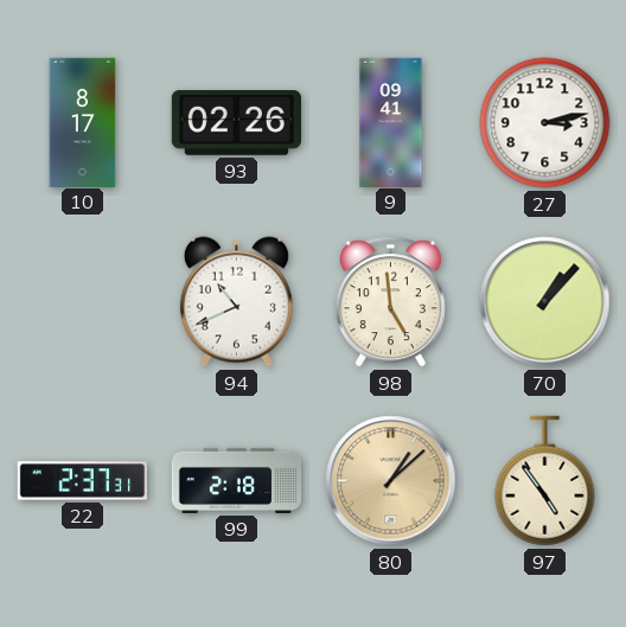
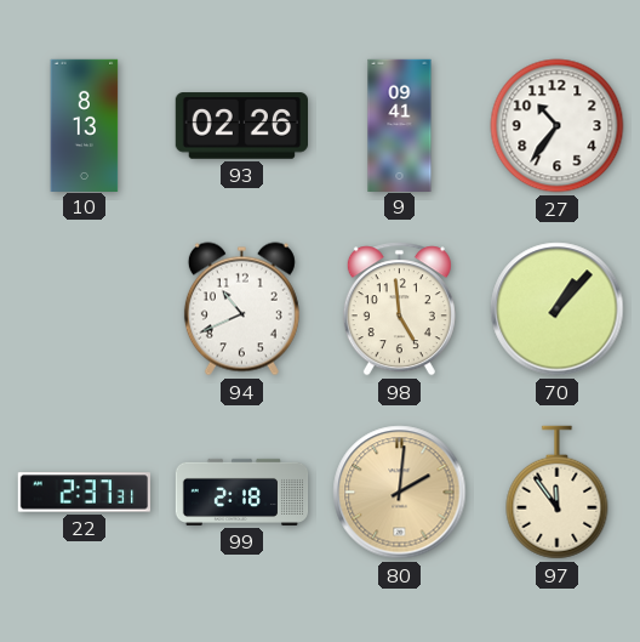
10: 8:17 -> 8:13 (85, 125)
27: 3:13 -> 10:36 (558, 126)
80: 1:08 -> 2:01 (400, 493)
97: 4:54 -> 11:54 (558, 493)
